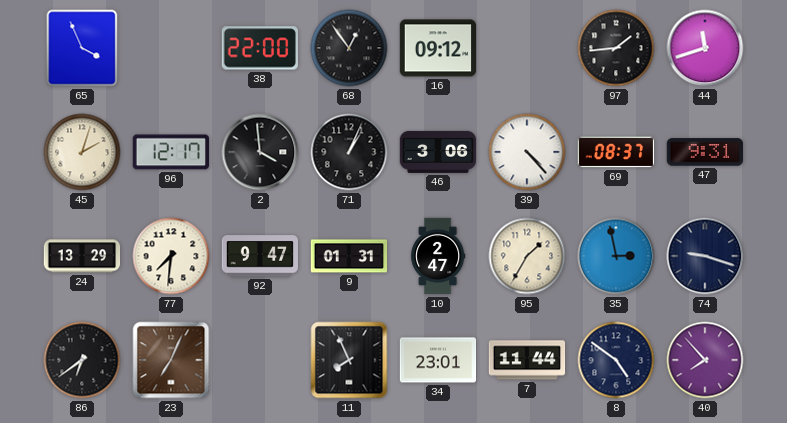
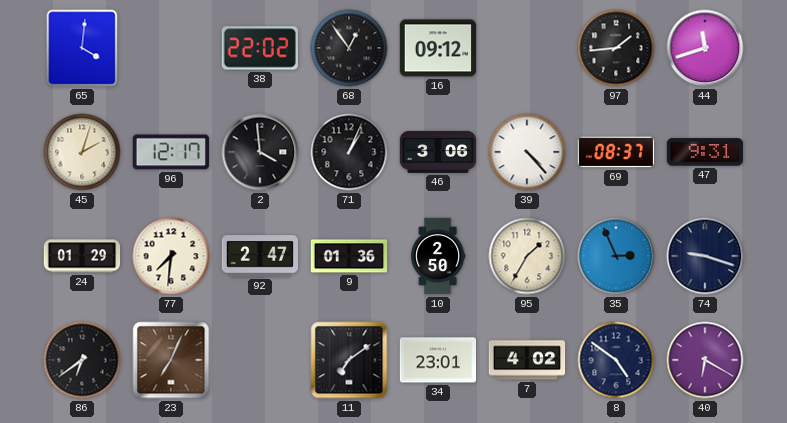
65: 3:56 -> 4:01 (82, 48)
38: 22:00 -> 22:02 (260, 48)
24: 13:29 -> 01:29 (82, 256)
92: 9:47 -> 2:47 (259, 256)
9: 01:31 -> 01:36 (349, 256)
10: 2:47 -> 2:50 (438, 256)
35: 2:58 -> 2:56 (616, 256)
11: 7:56 -> 7:09 (349, 360)
7: 11:44 -> 4:02 (527, 360)
40: 7:53 -> 6:20 (705, 360)
